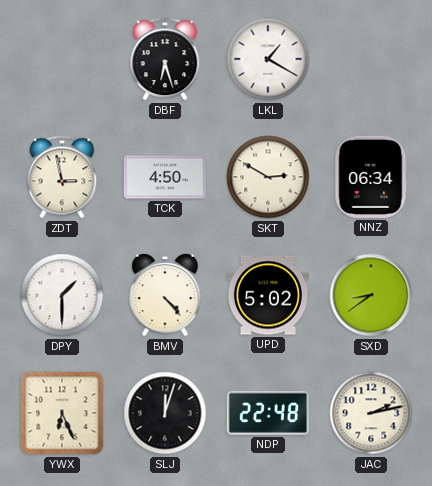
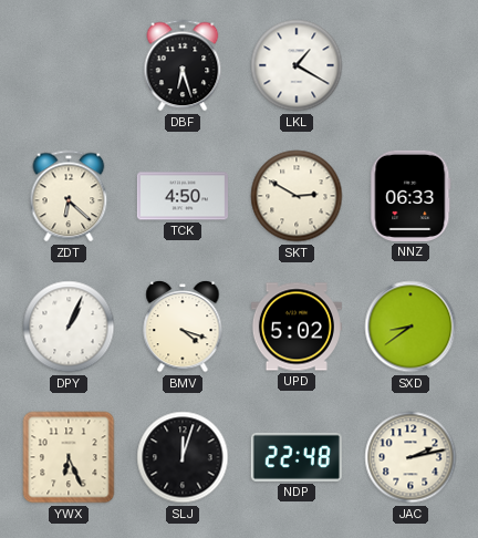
ZDT: 2:58 -> 6:22 (69, 196)
NNZ: 06:34 -> 06:33 (411, 196)
DPY: 1:30 -> 1:04 (69, 327)
BMV: 4:23 -> 4:18 (183, 327)
